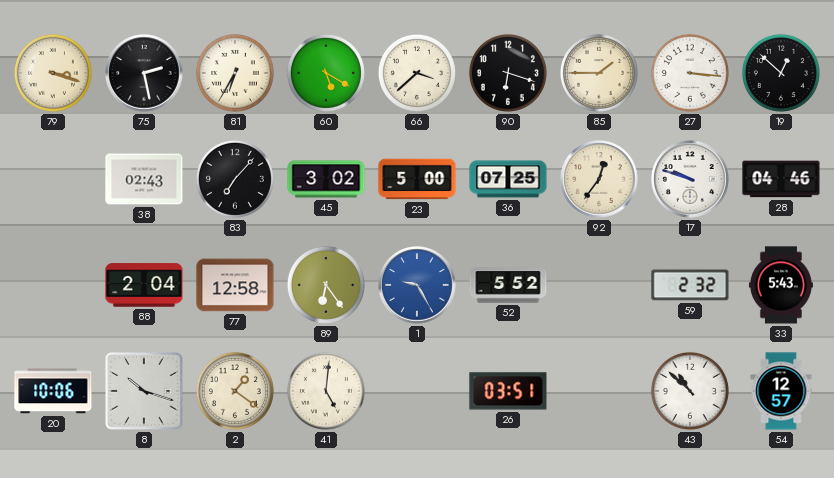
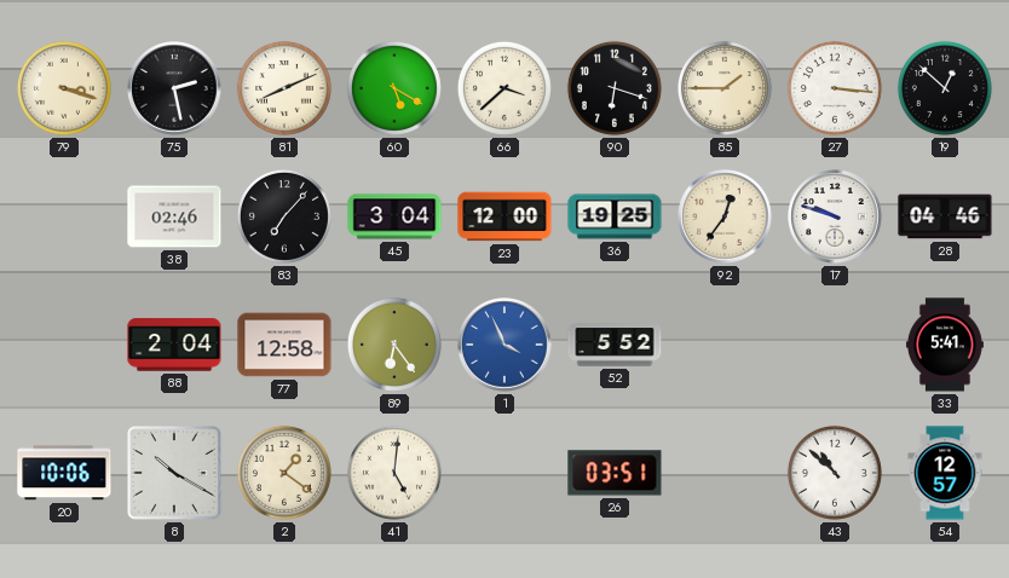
81: 6:35 -> 8:11 (284, 88)
38: 02:43 -> 02:46 (174, 216)
45: 3:02 -> 3:04 (394, 216)
23: 5:00 -> 12:00 (504, 216)
36: 07:25 -> 19:25 (615, 216)
1: 9:25 -> 3:56 (504, 345)
59: 2:32 -> none (690, 285)
33: 5:43 -> 5:41 (945, 345)
8: 10:18 -> 10:20 (174, 473)
